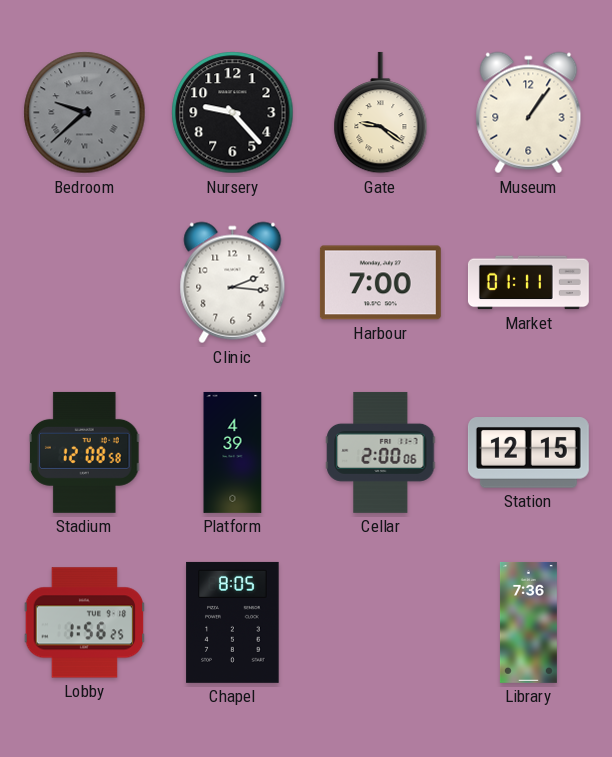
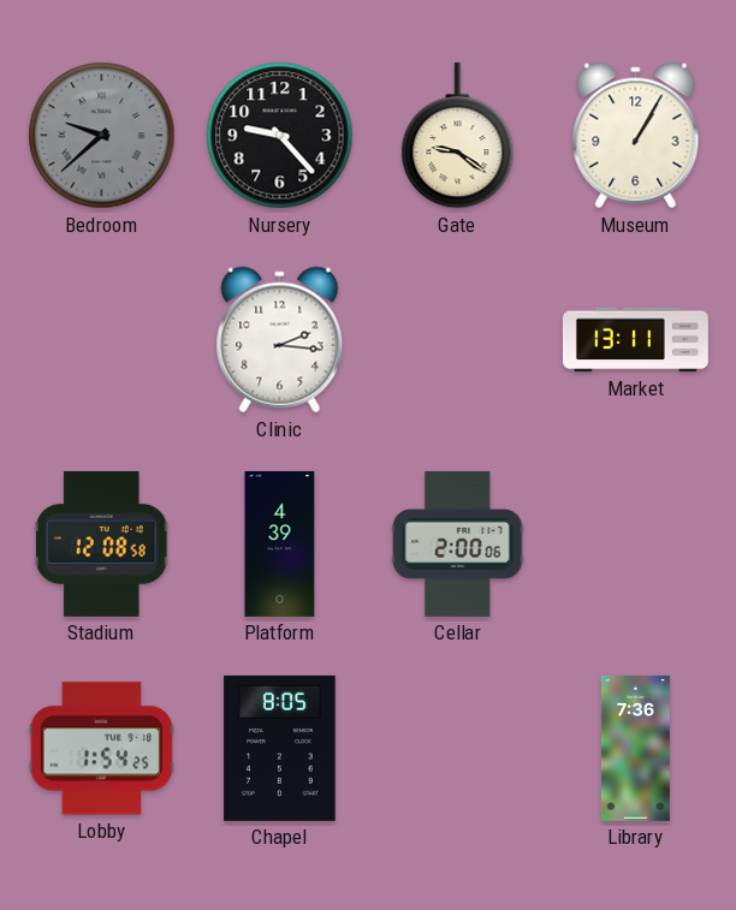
Museum: 1:06 -> 1:05 (636, 136)
Harbour: 7:00 -> none (380, 283)
Market: 01:11 -> 13:11 (635, 340)
Station: 12:15 -> none (528, 453)
Lobby: 1:56 -> 1:54 (102, 749)
